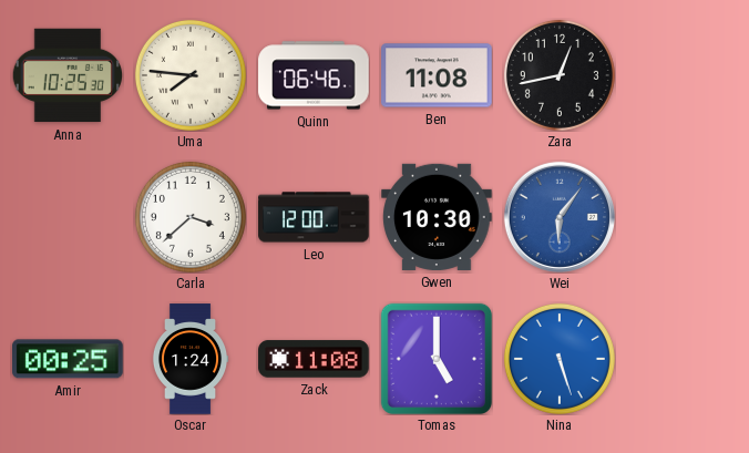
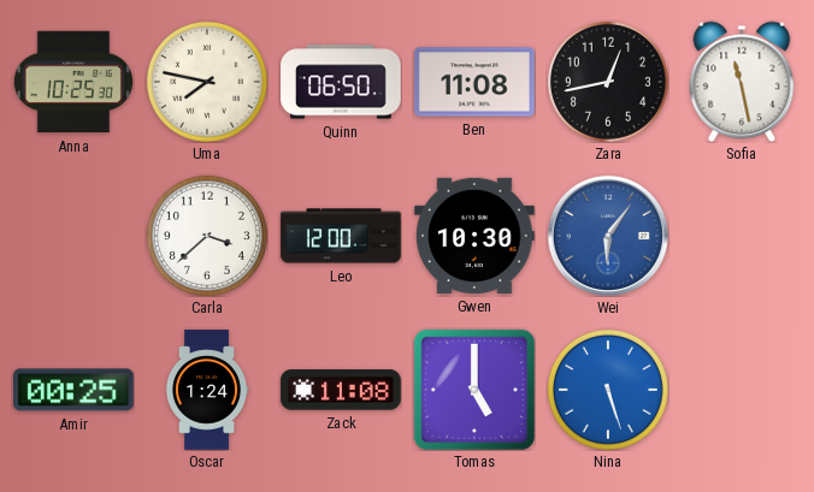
Uma: 7:46 -> 7:47 (207, 82)
Quinn: 06:46 -> 06:50 (341, 82)
Sofia: none -> 11:28 (742, 82)
